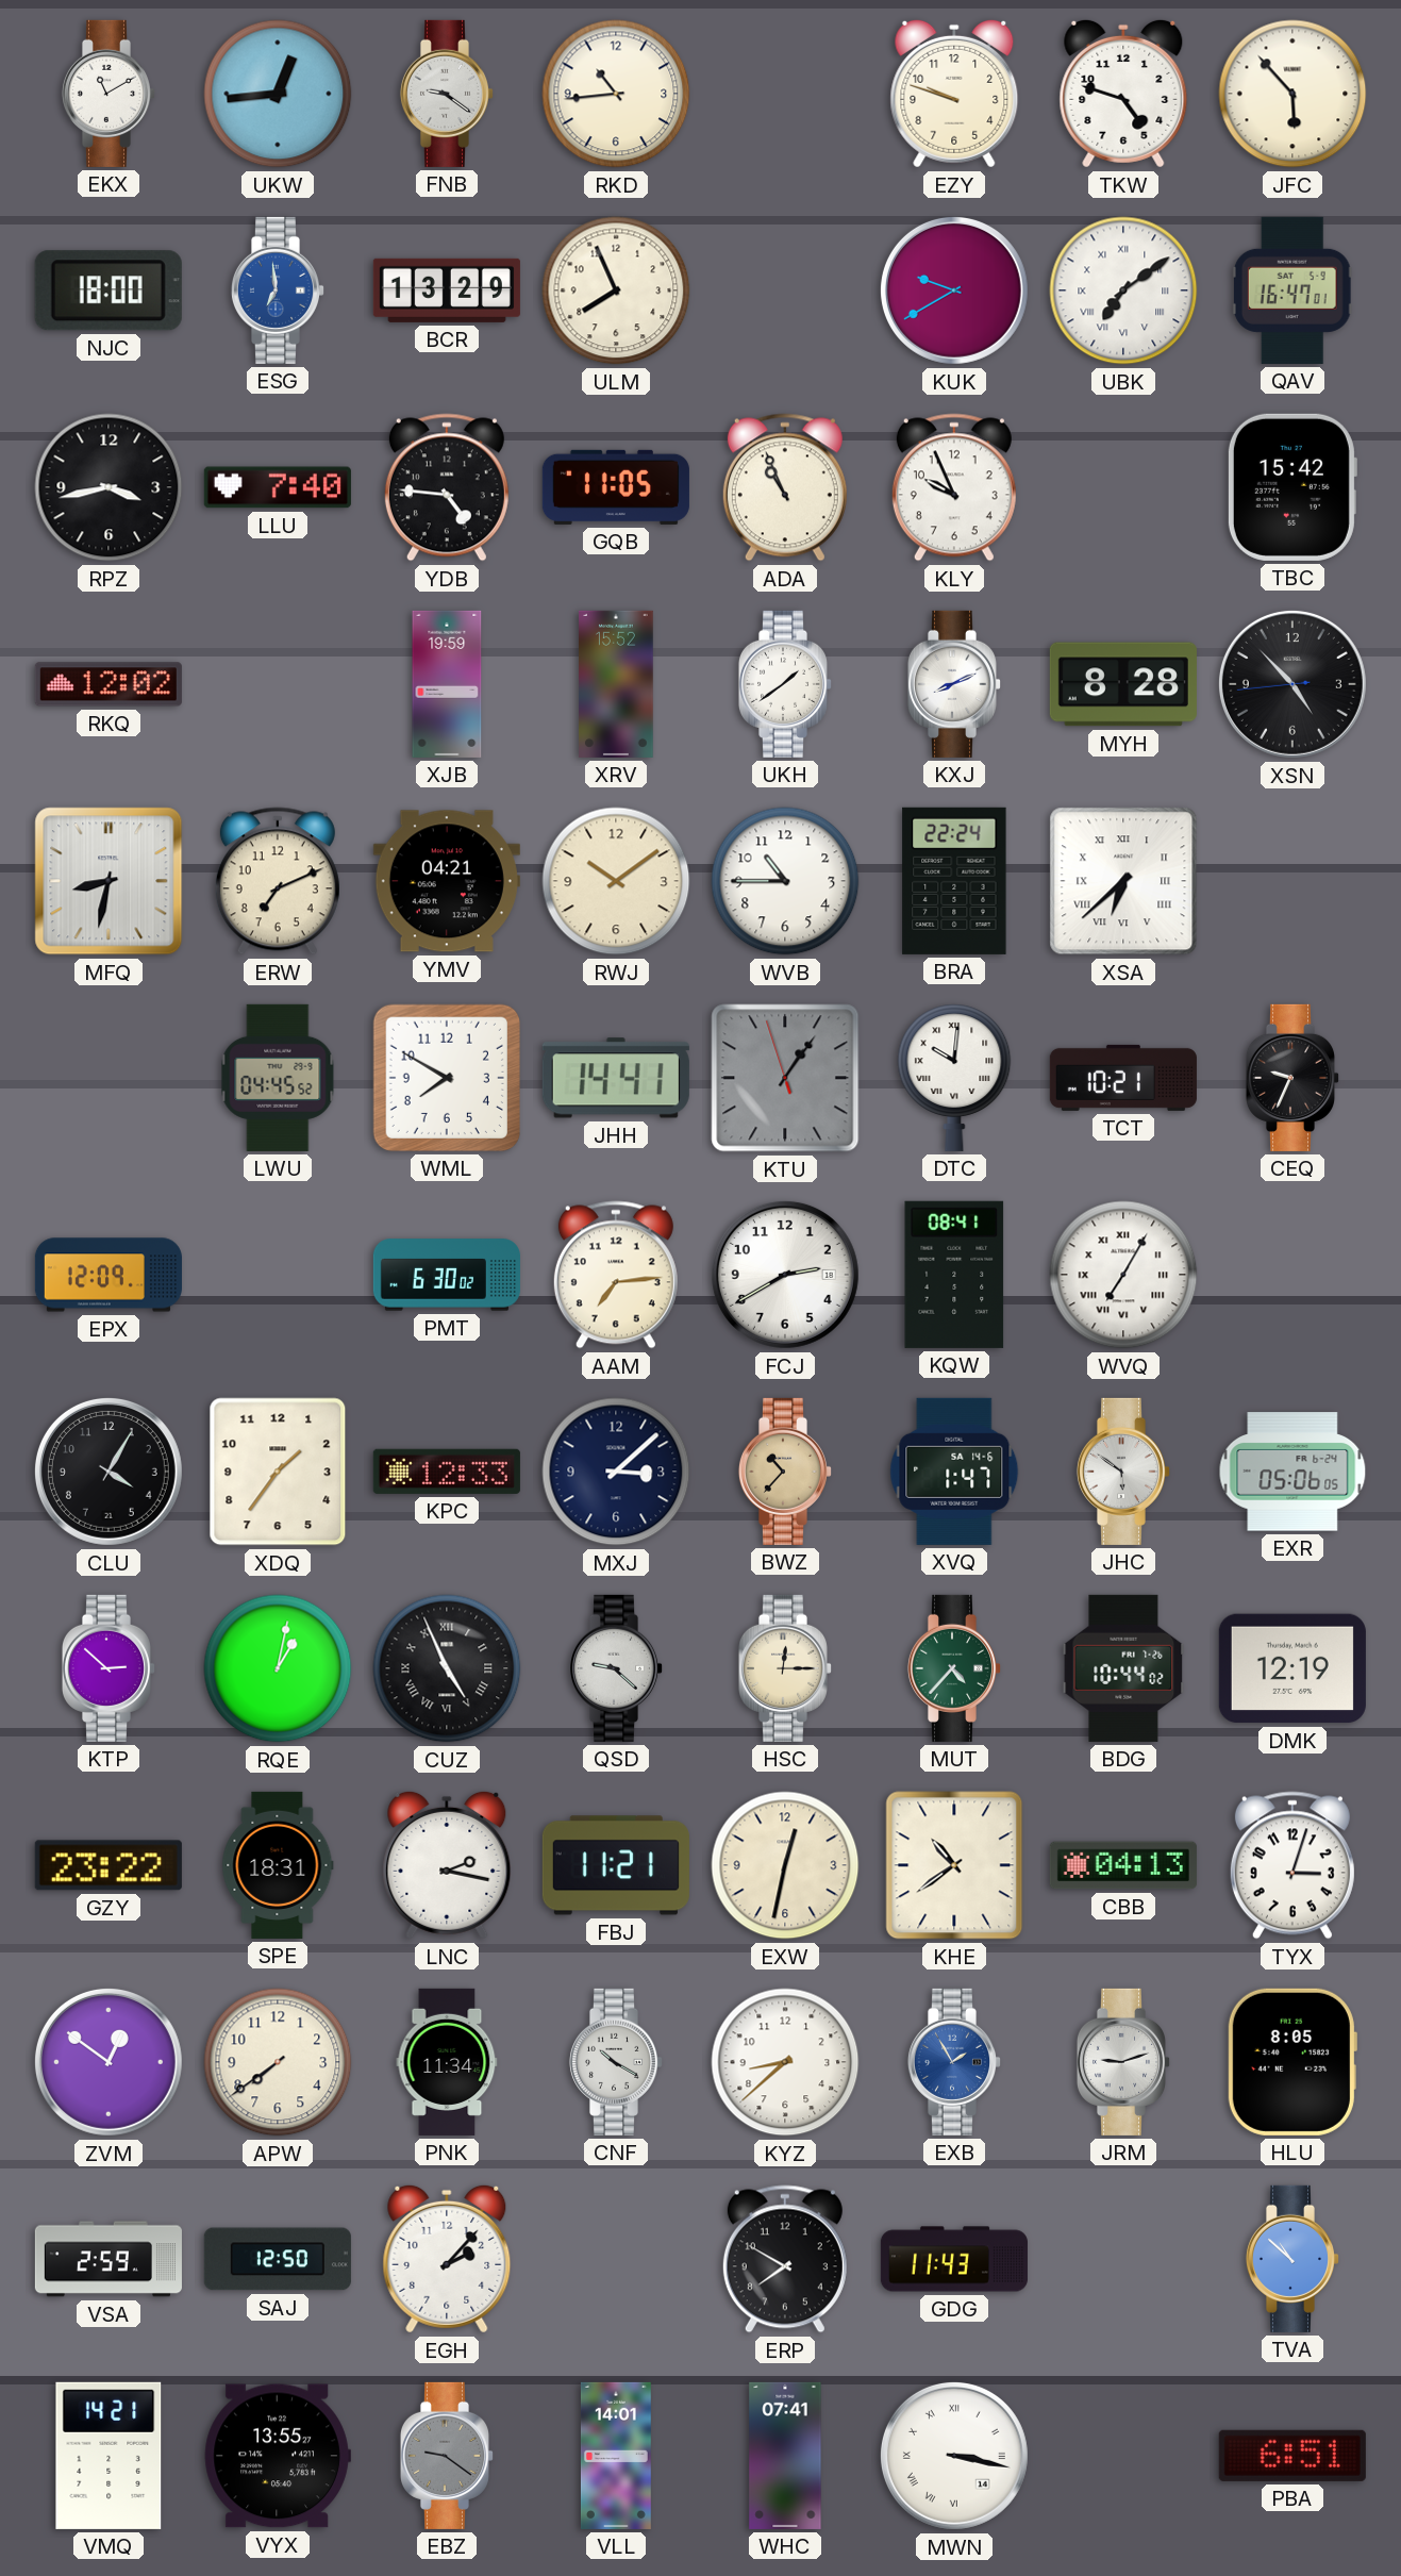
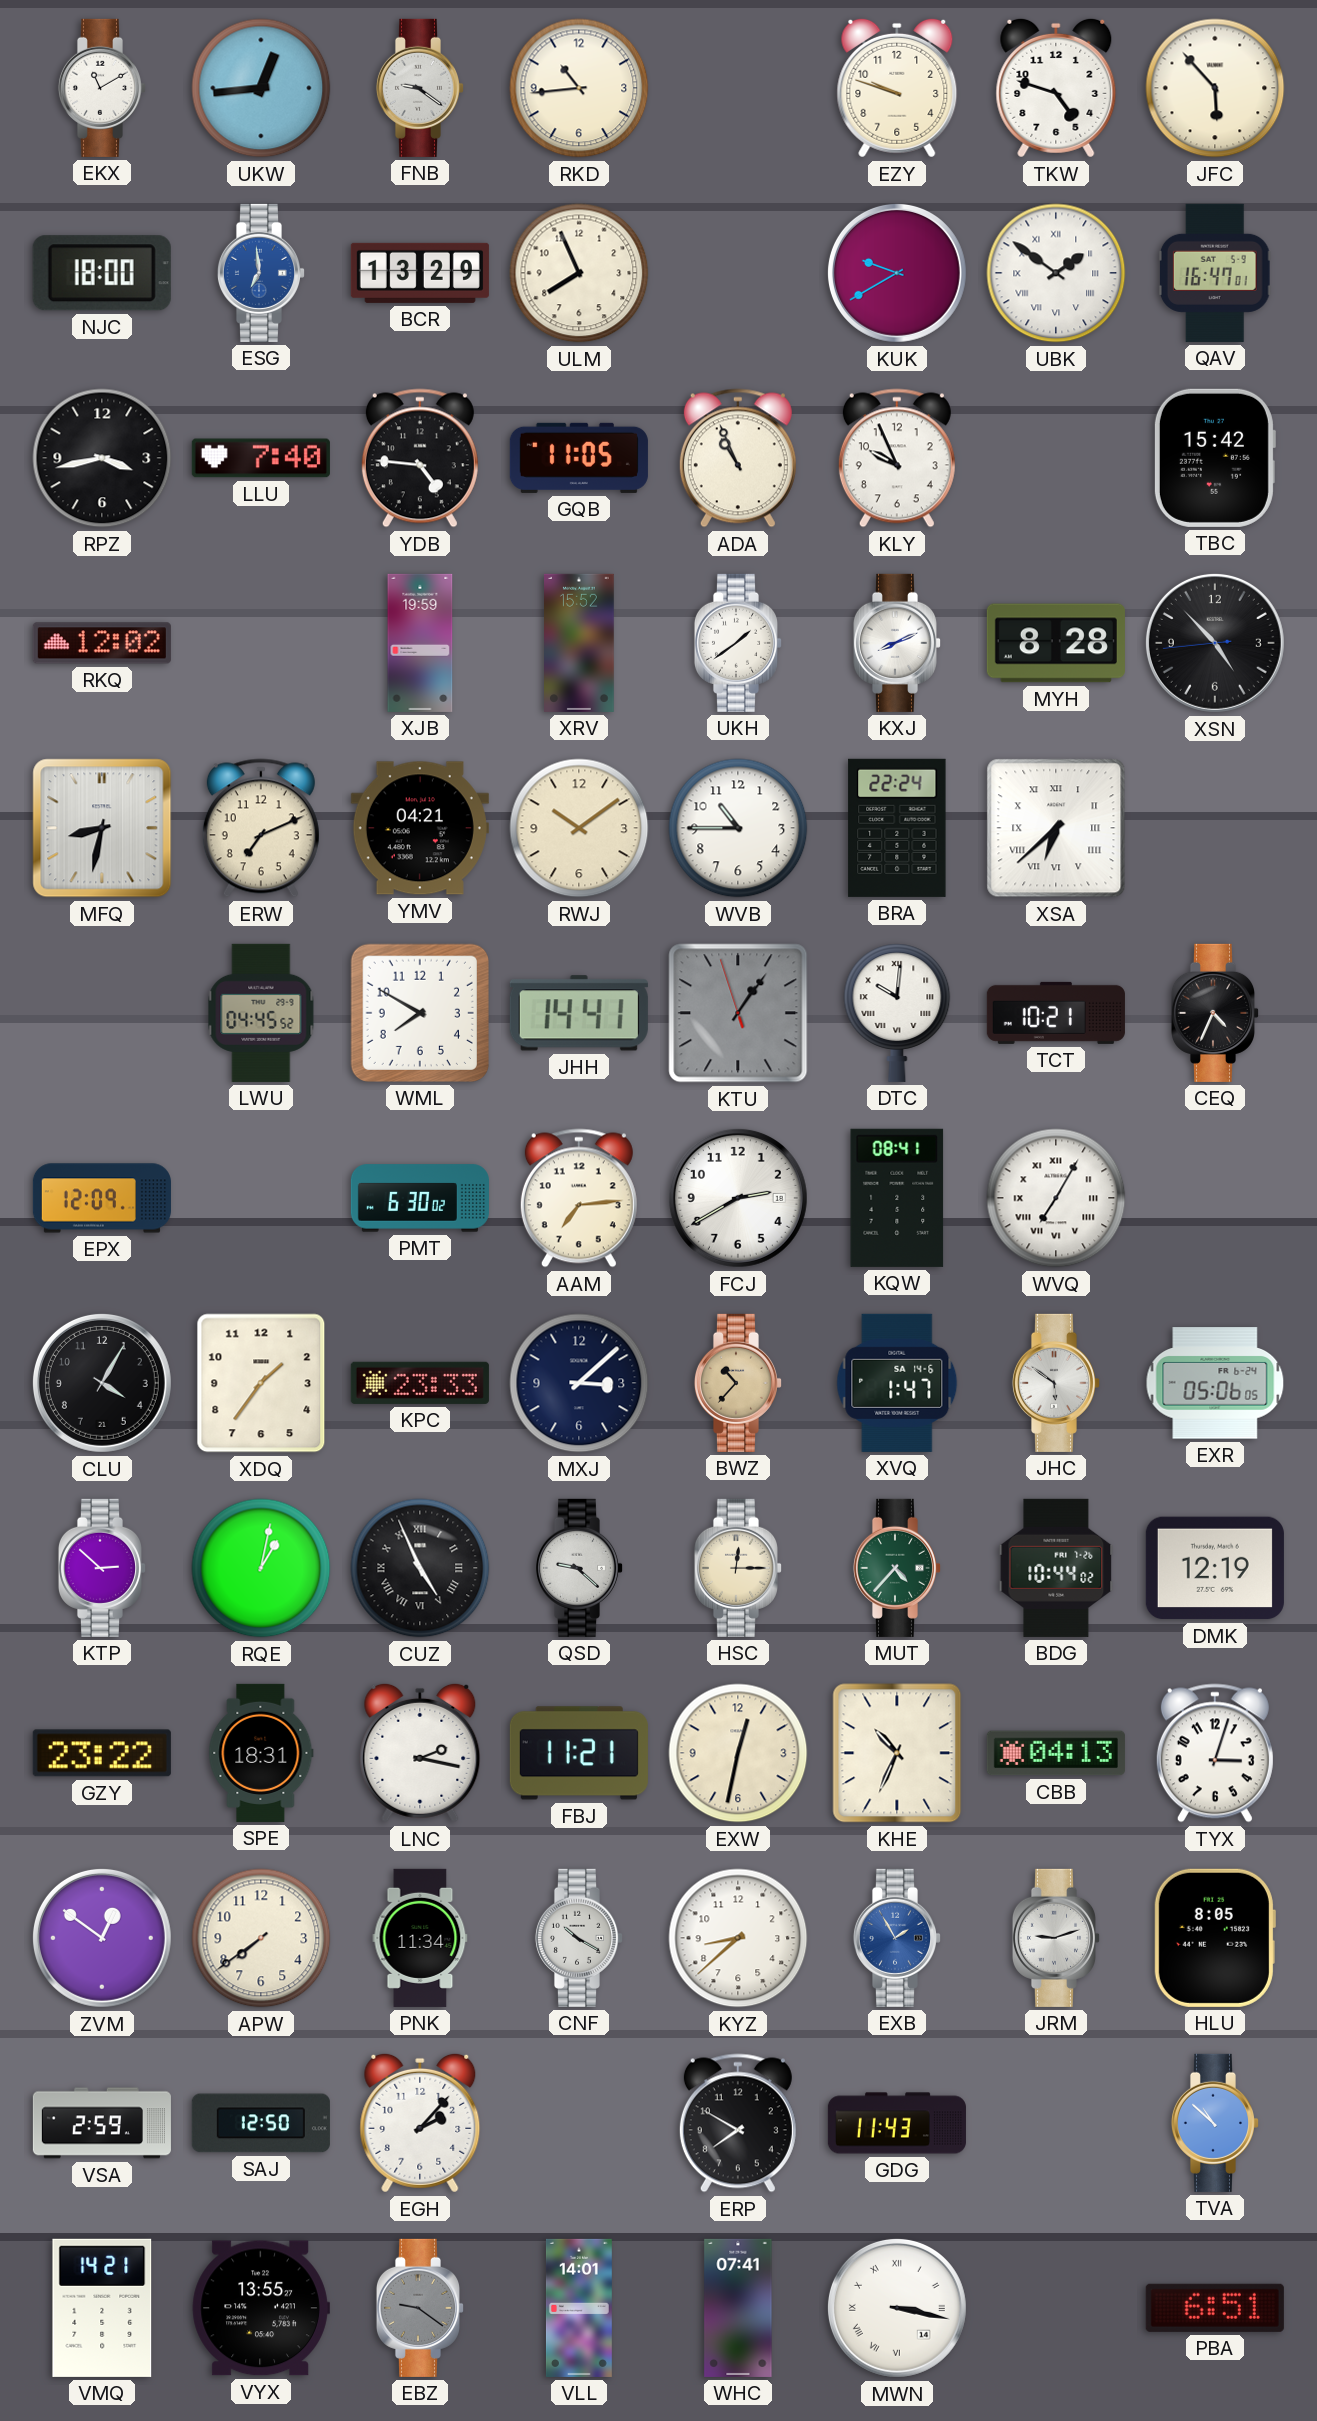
UBK: 7:09 -> 1:51 (1056, 273)
CEQ: 9:34 -> 4:34 (1214, 1013)
KPC: 12:33 -> 23:33 (420, 1383)
KHE: 10:39 -> 10:34 (897, 1753)
